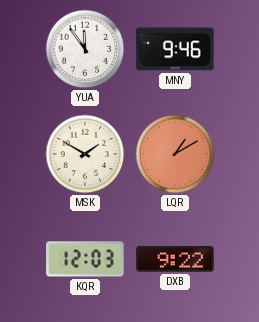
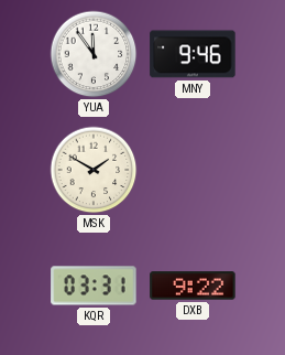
LQR: 1:10 -> none (175, 154)
KQR: 12:03 -> 03:31 (94, 286)
